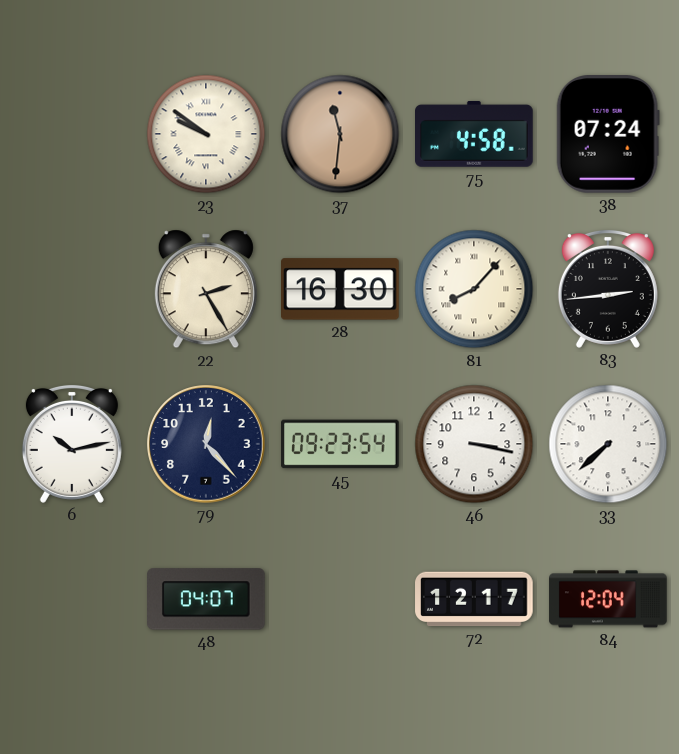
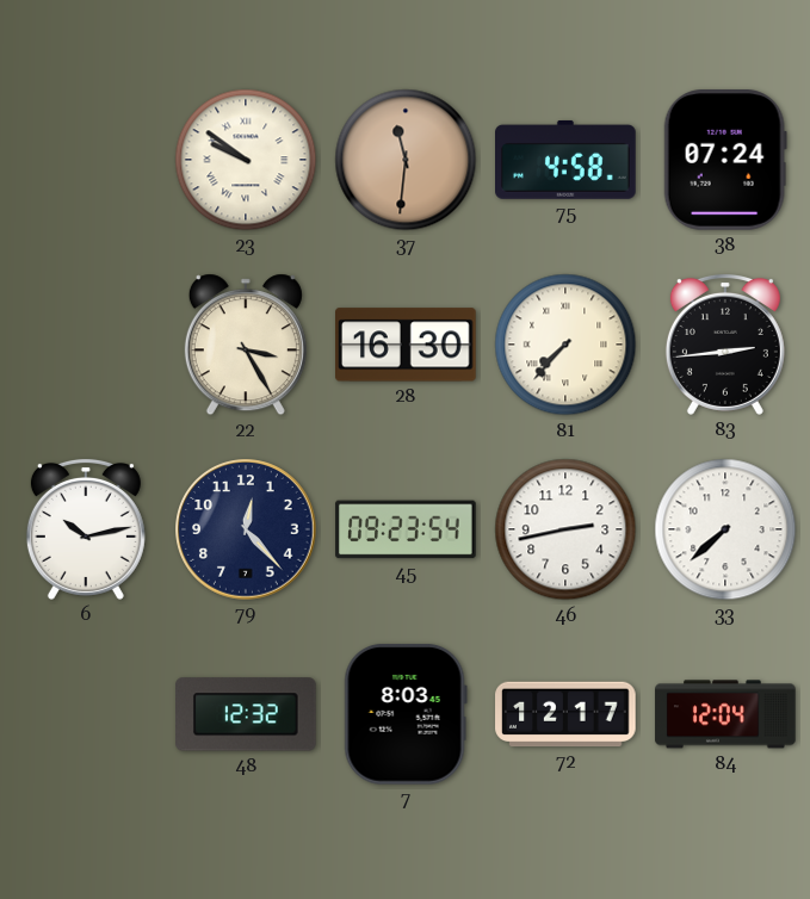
22: 2:25 -> 3:25 (246, 345)
81: 8:07 -> 7:37 (565, 345)
46: 3:17 -> 2:43 (565, 529)
48: 04:07 -> 12:32 (247, 714)
7: none -> 8:03 (406, 715)
